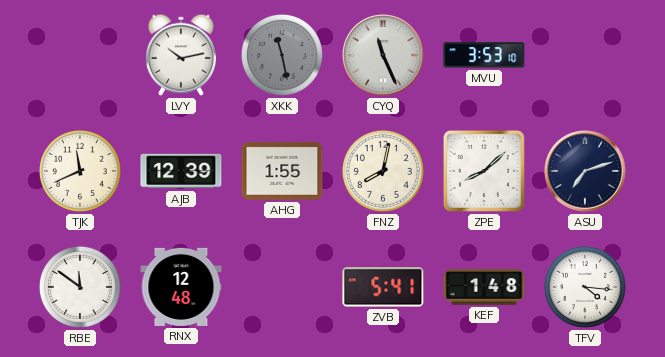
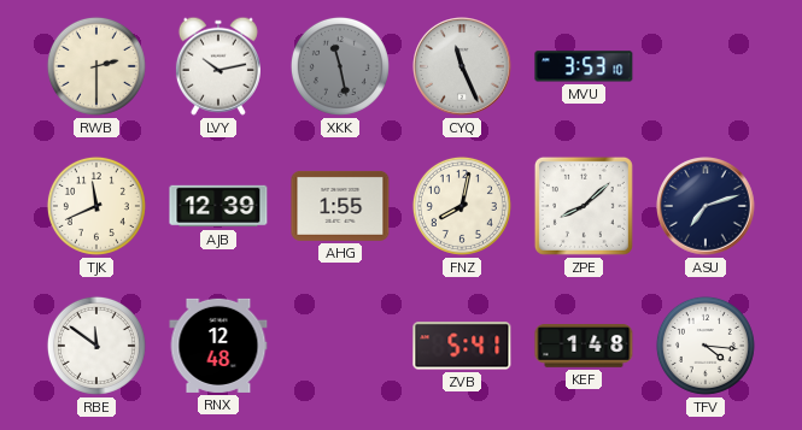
RWB: none -> 2:30 (96, 66)
